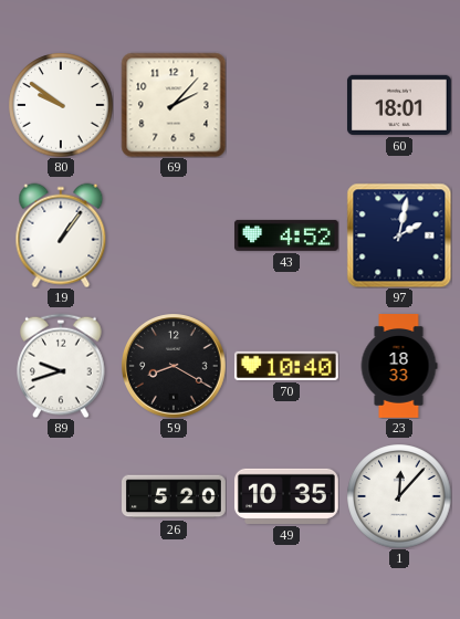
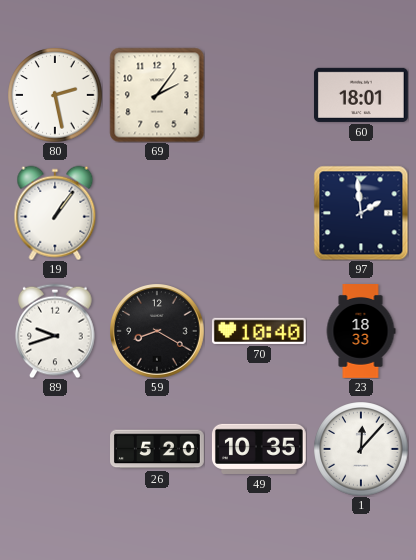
80: 9:51 -> 2:28 (55, 95)
69: 2:07 -> 2:06 (157, 95)
43: 4:52 -> none (286, 235)
97: 2:02 -> 1:59 (361, 213)
